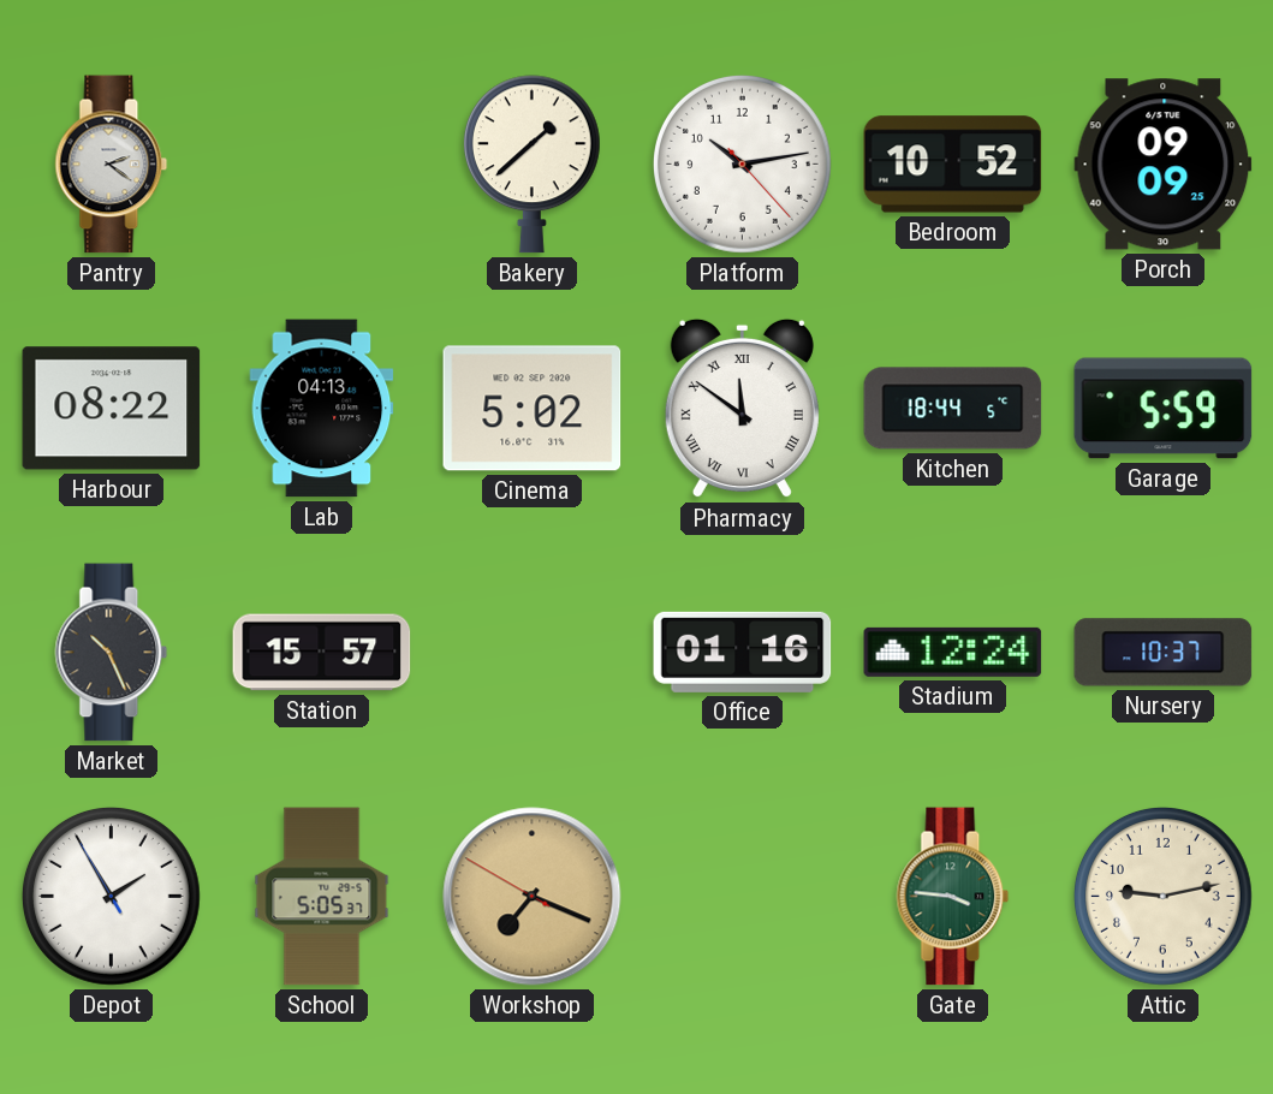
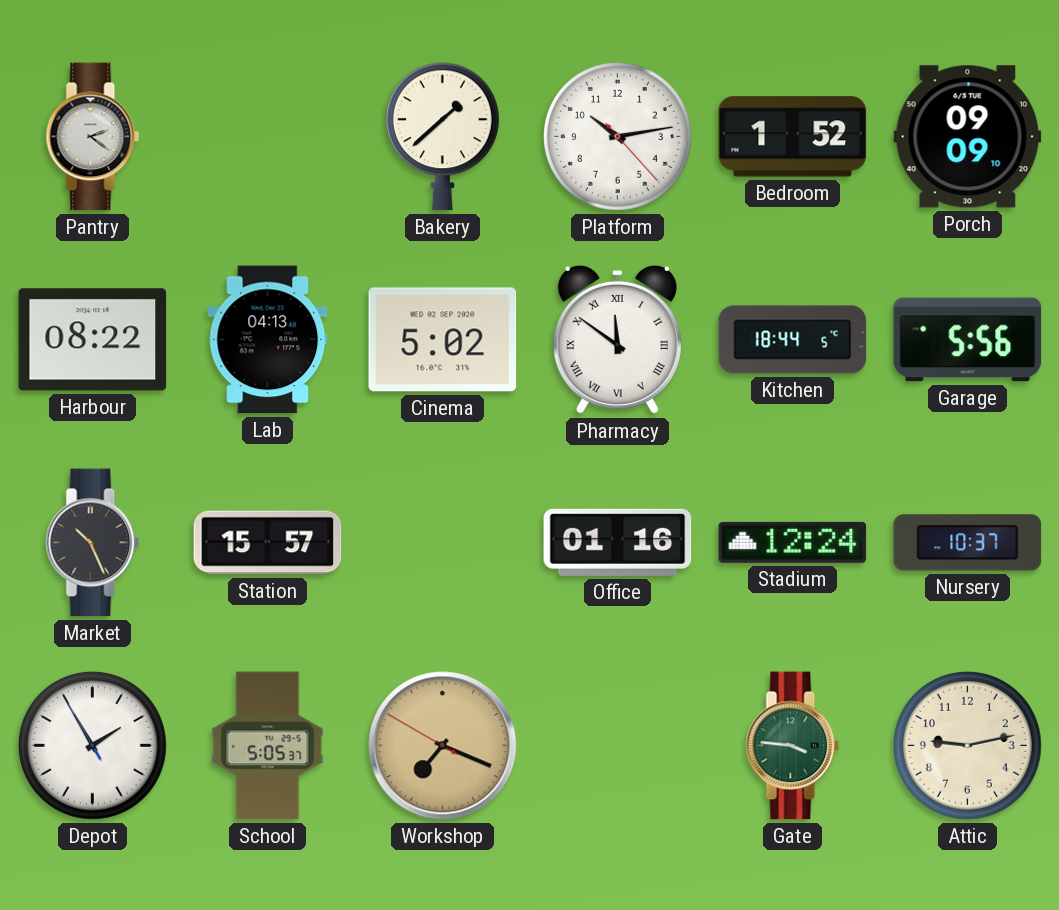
Bedroom: 10:52 -> 1:52 (793, 137)
Porch: 09:09:25 -> 09:09:10 (968, 137)
Garage: 5:59 -> 5:56 (968, 340)
